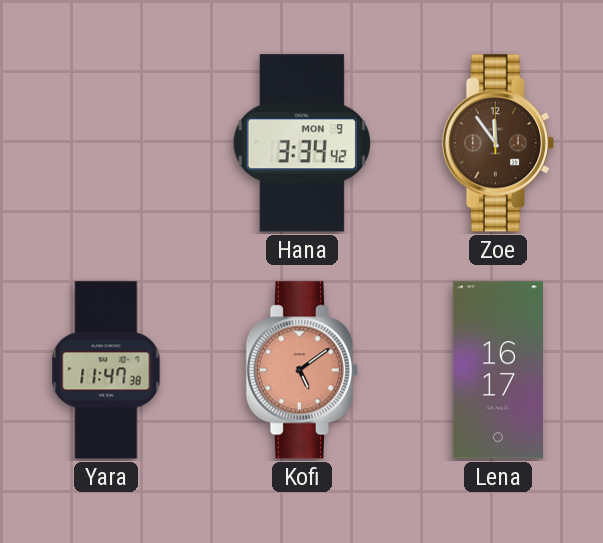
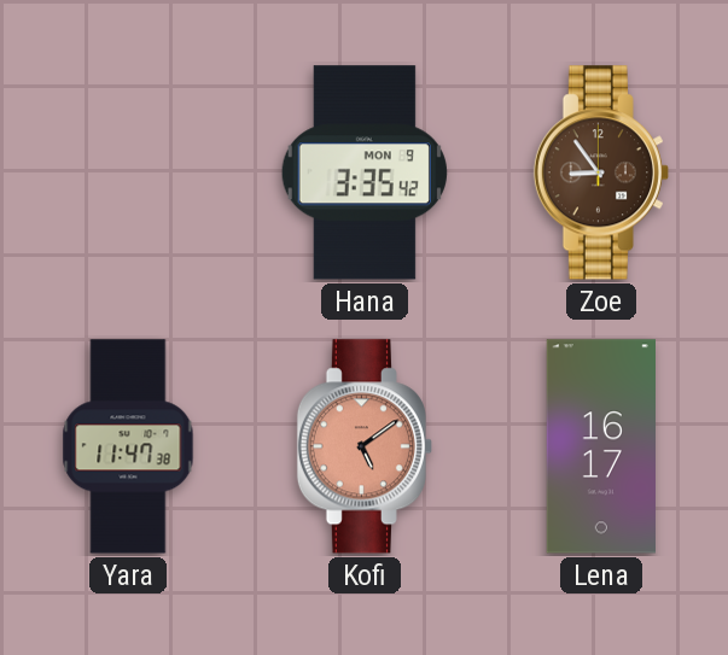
Hana: 3:34 -> 3:35 (365, 172)
Zoe: 11:54 -> 8:54 (601, 172)
